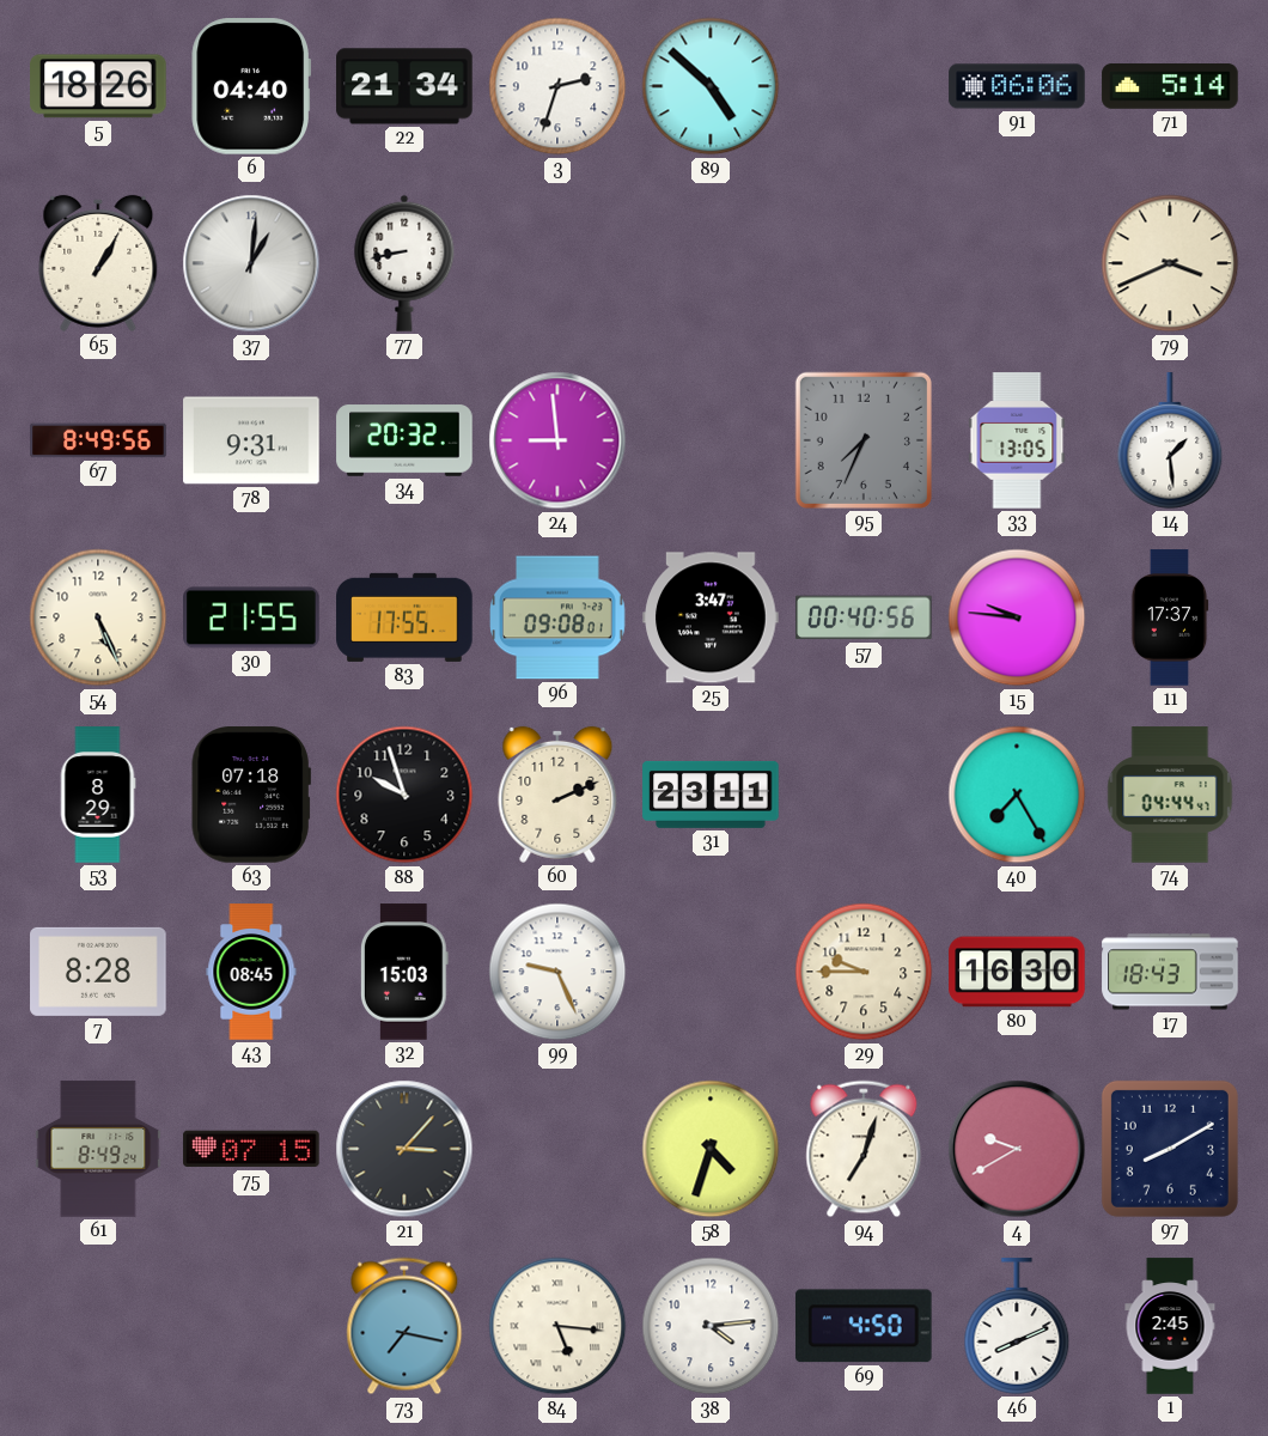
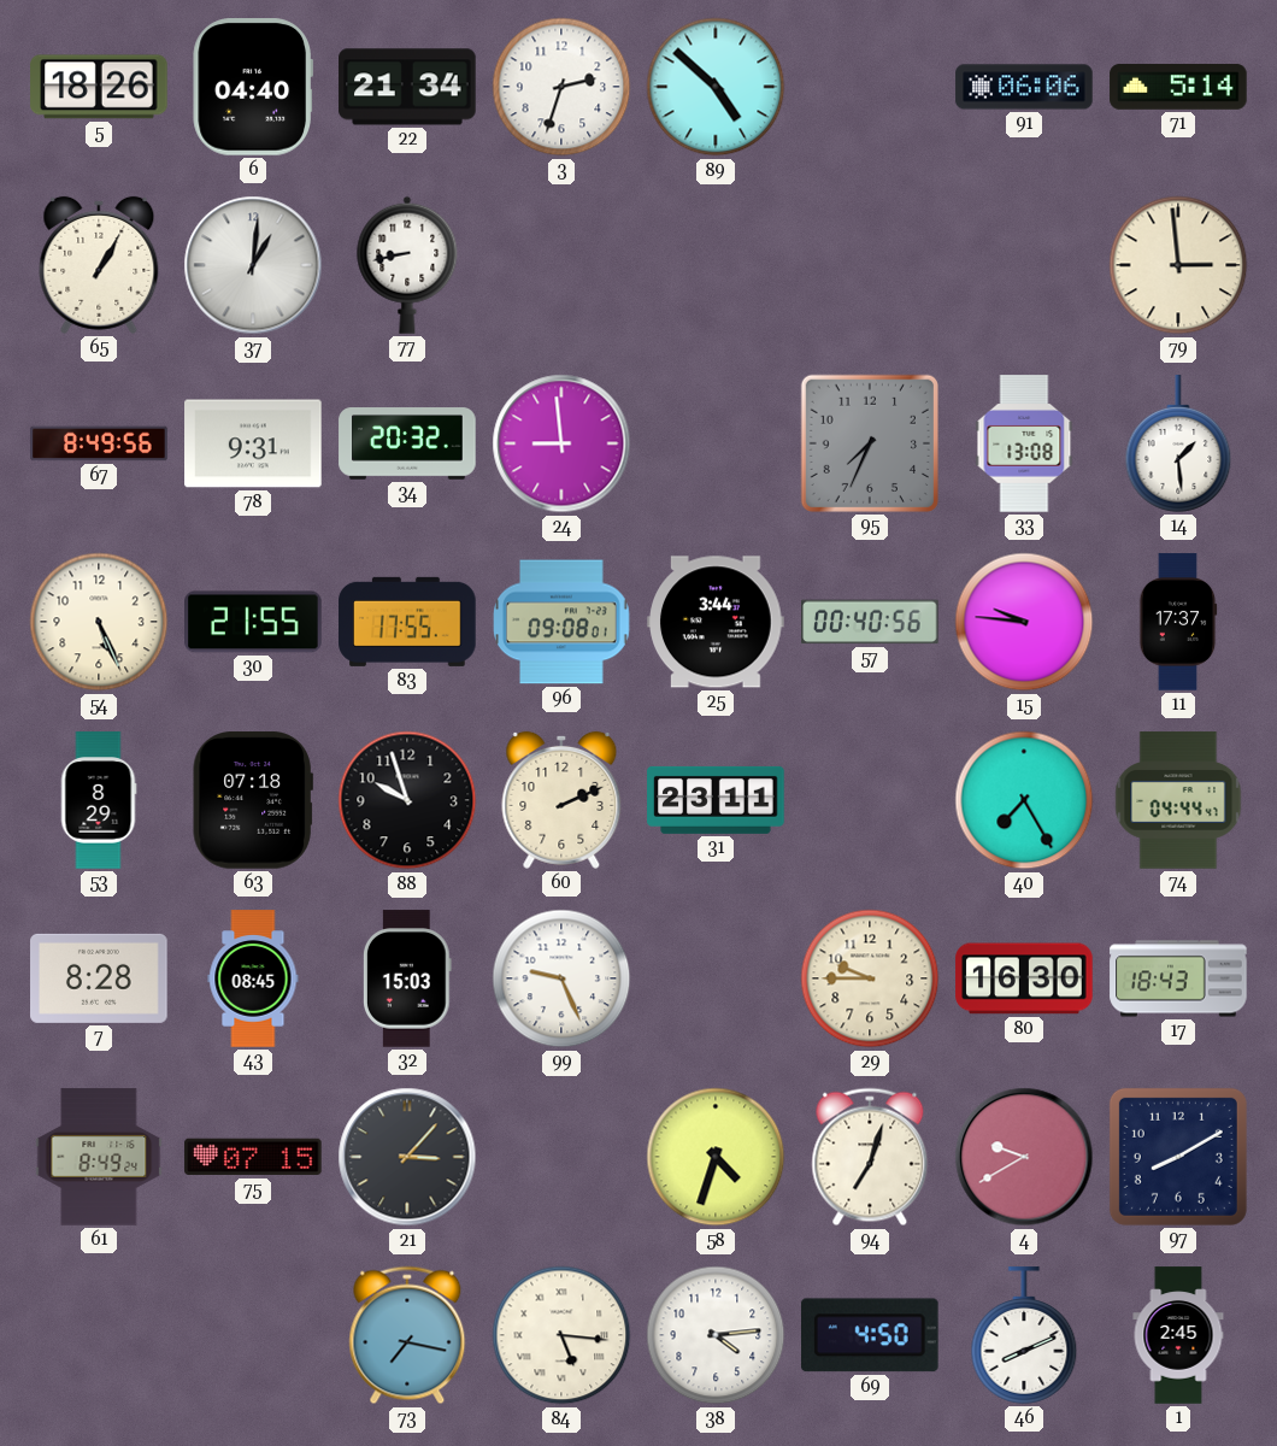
79: 3:41 -> 2:59 (1178, 265)
33: 13:05 -> 13:08 (1024, 443)
25: 3:47 -> 3:44 (716, 622)
